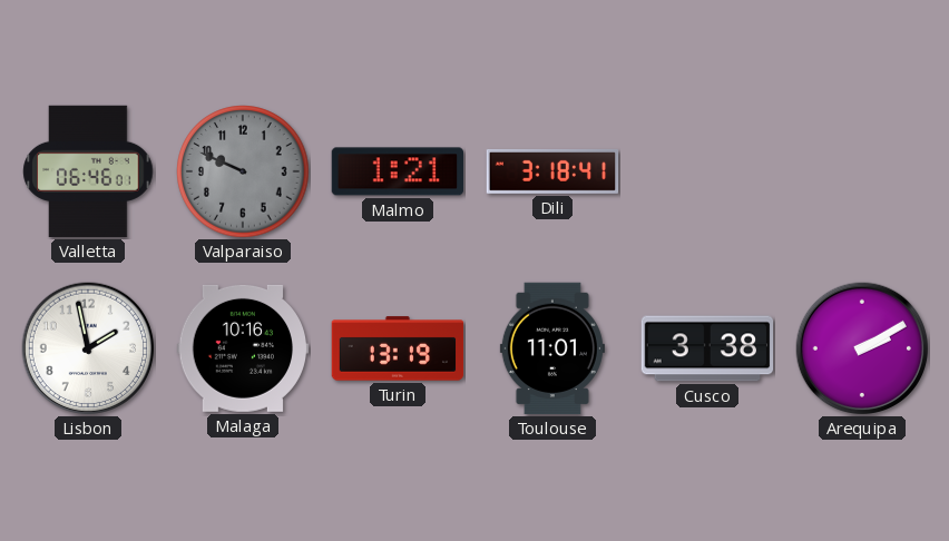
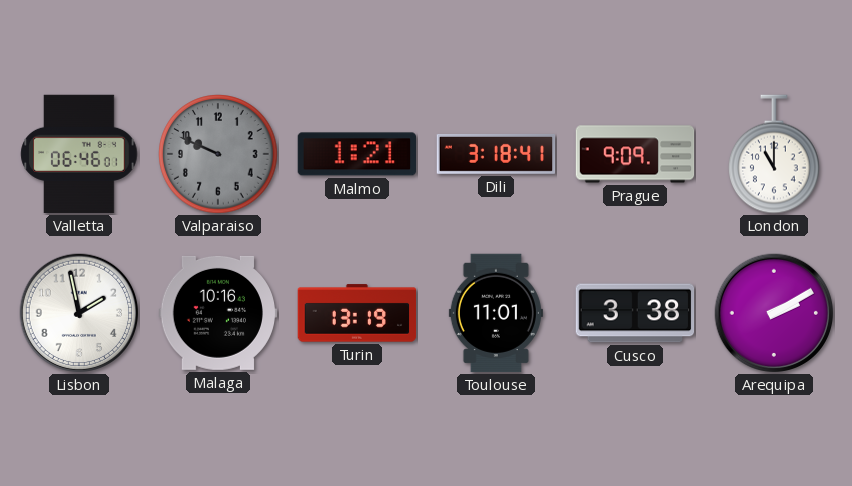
Prague: none -> 9:09 (635, 154)
London: none -> 11:00 (775, 154)
